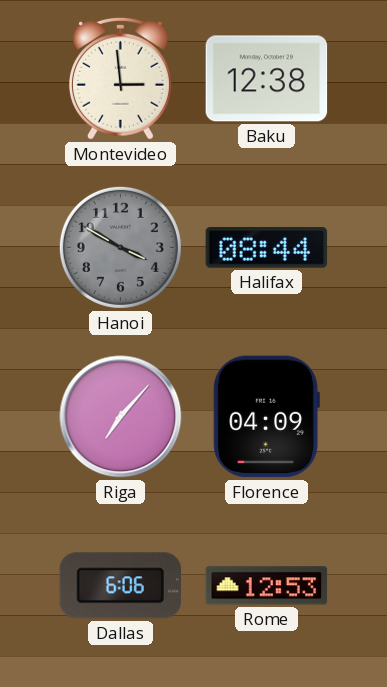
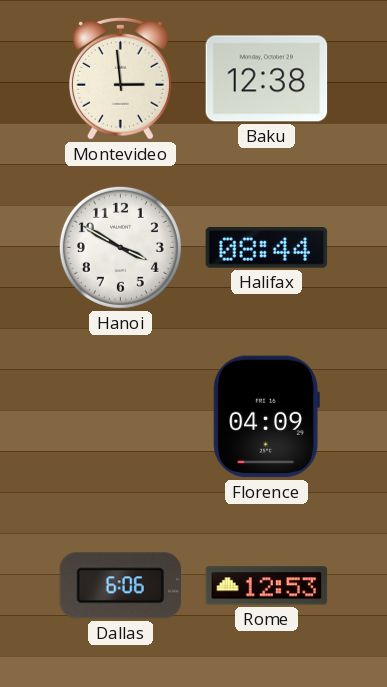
Hanoi dial: grey -> white (120, 247)
Riga: 7:07 -> none (121, 417)
